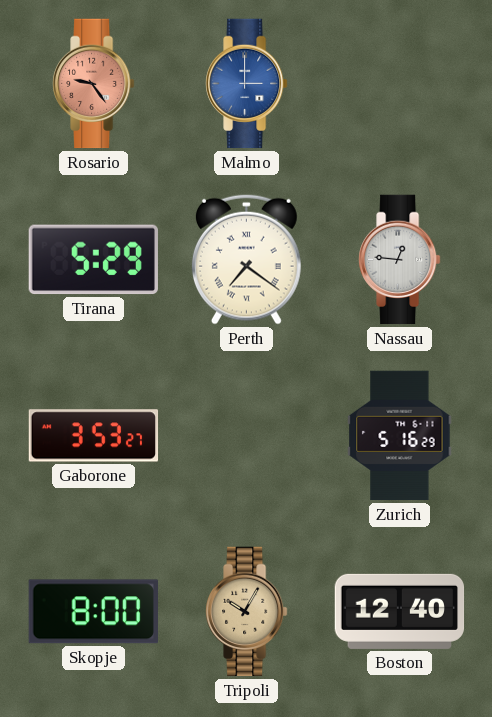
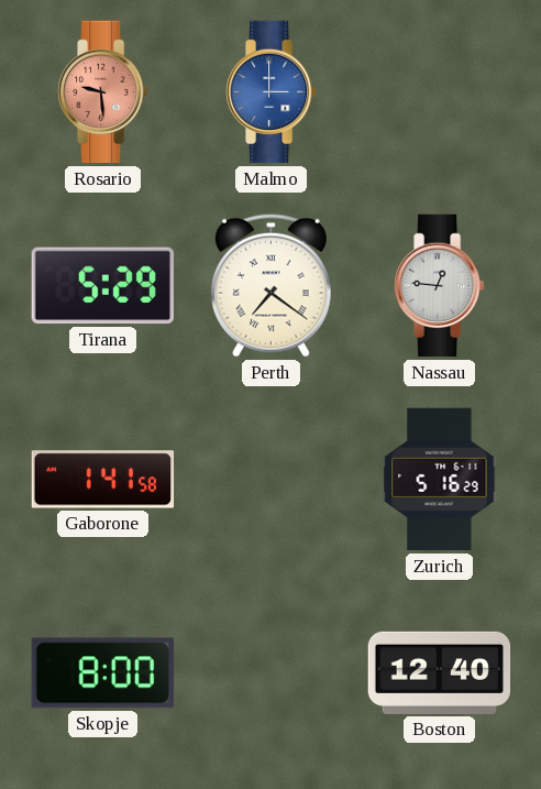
Rosario: 9:24 -> 9:29 (103, 92)
Gaborone: 3:53 -> 1:41 (103, 480)
Tripoli: 10:05 -> none (247, 612)
